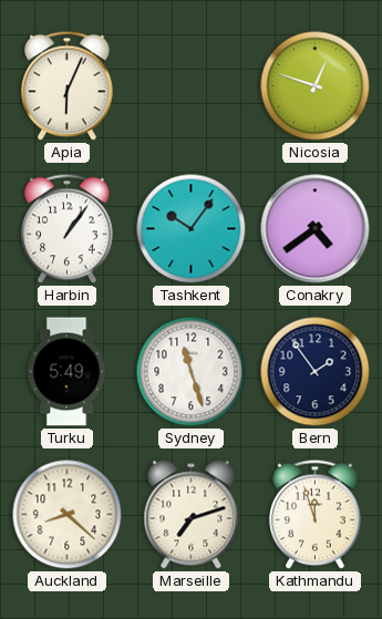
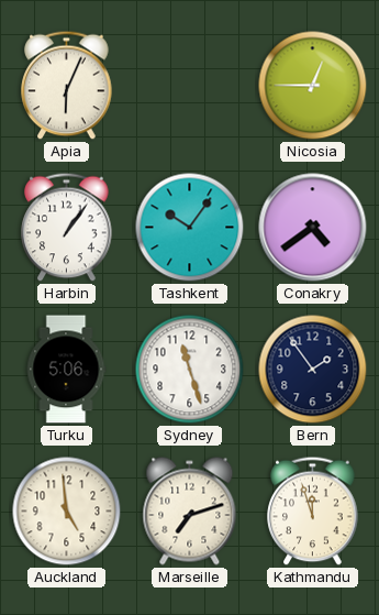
Nicosia: 12:48 -> 12:45 (313, 86)
Turku: 5:49 -> 5:06 (66, 370)
Auckland: 8:22 -> 4:59 (67, 512)
